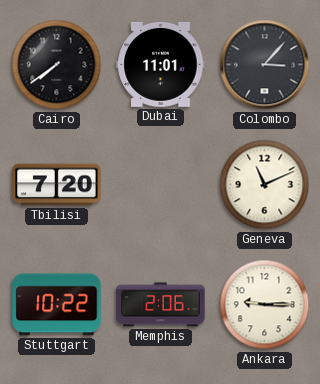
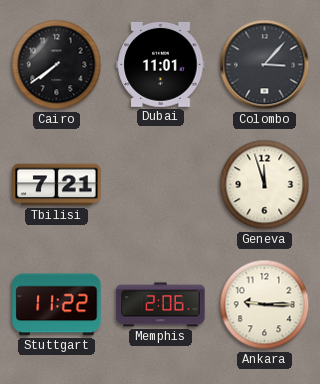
Tbilisi: 7:20 -> 7:21 (57, 185)
Geneva: 11:11 -> 11:57 (265, 185)
Stuttgart: 10:22 -> 11:22 (57, 305)
